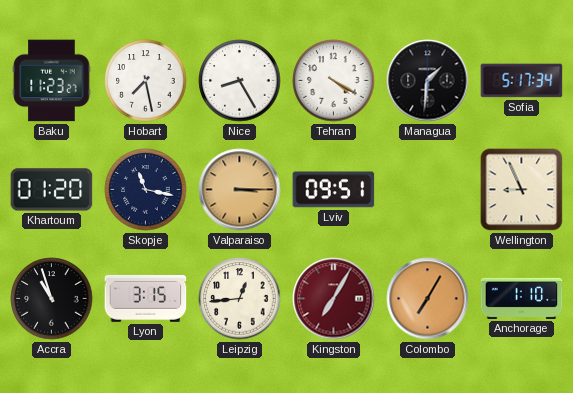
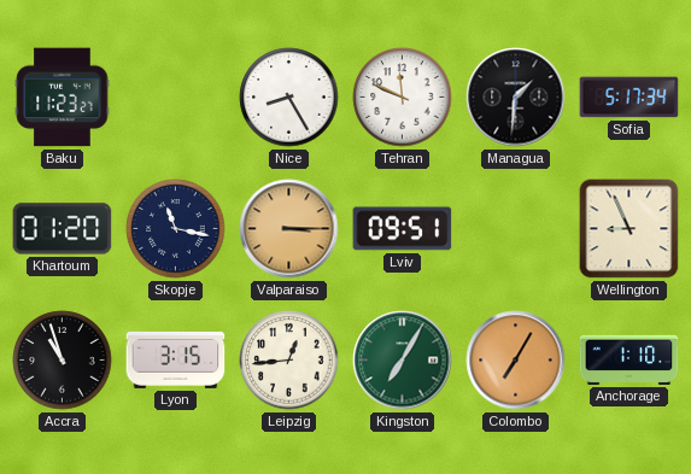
Hobart: 7:28 -> none (146, 81)
Tehran: 4:20 -> 11:49 (403, 98)
Kingston dial: burgundy -> green (403, 361)
